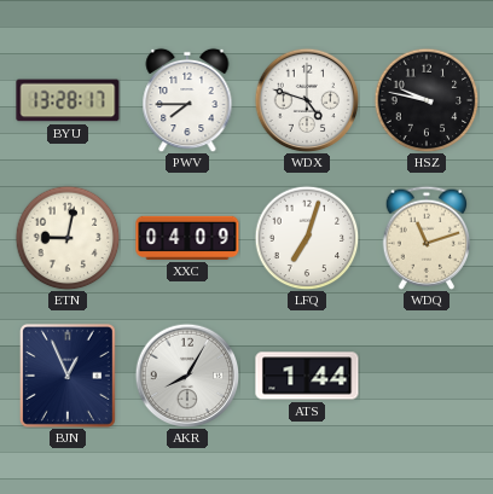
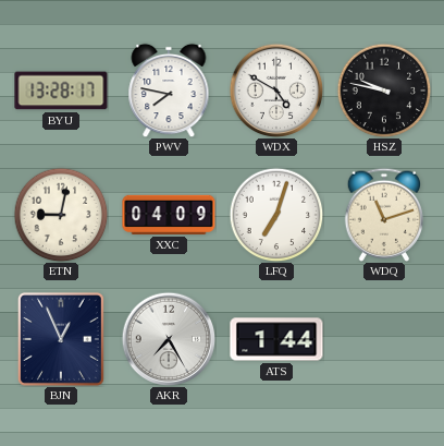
PWV: 7:45 -> 7:47 (169, 91)
WDX: 4:48 -> 4:50 (276, 91)
AKR: 8:05 -> 7:25 (169, 339)
